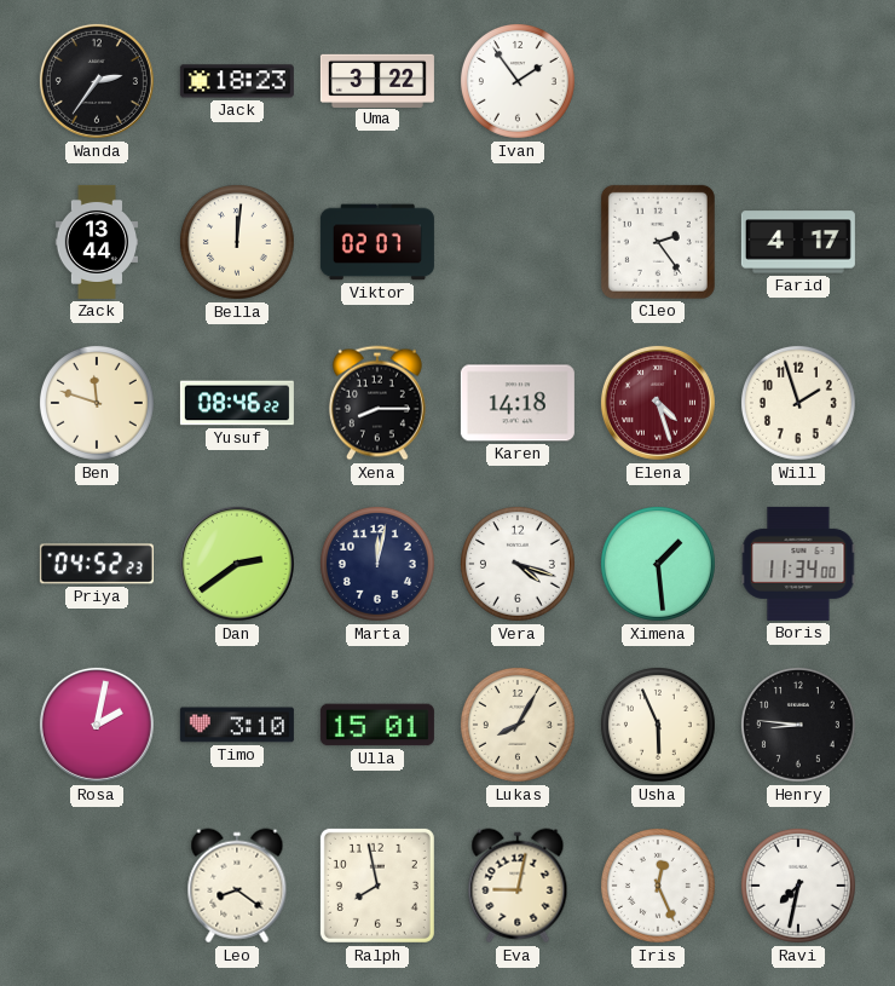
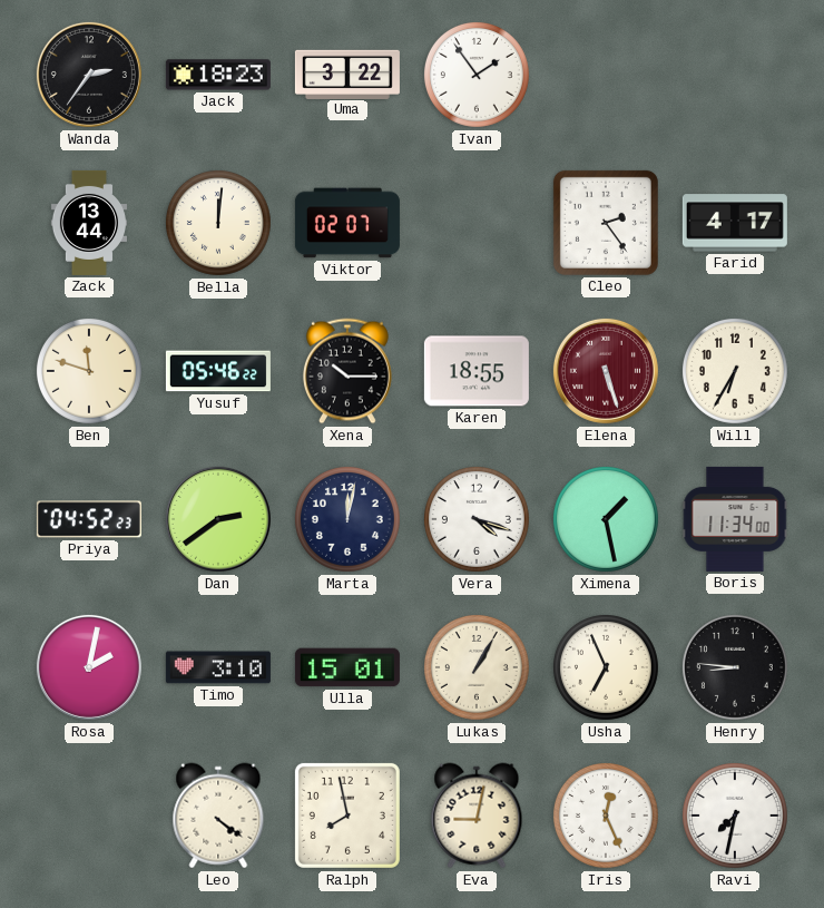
Yusuf: 08:46 -> 05:46 (218, 371)
Xena: 8:15 -> 10:15 (347, 371)
Karen: 14:18 -> 18:55 (477, 371)
Elena: 4:27 -> 5:27 (606, 371)
Will: 1:57 -> 6:35 (735, 371)
Ximena: 1:29 -> 1:28 (606, 519)
Lukas: 8:05 -> 1:05 (477, 667)
Usha: 5:56 -> 6:56 (606, 667)
Leo: 8:21 -> 4:21 (218, 816)
